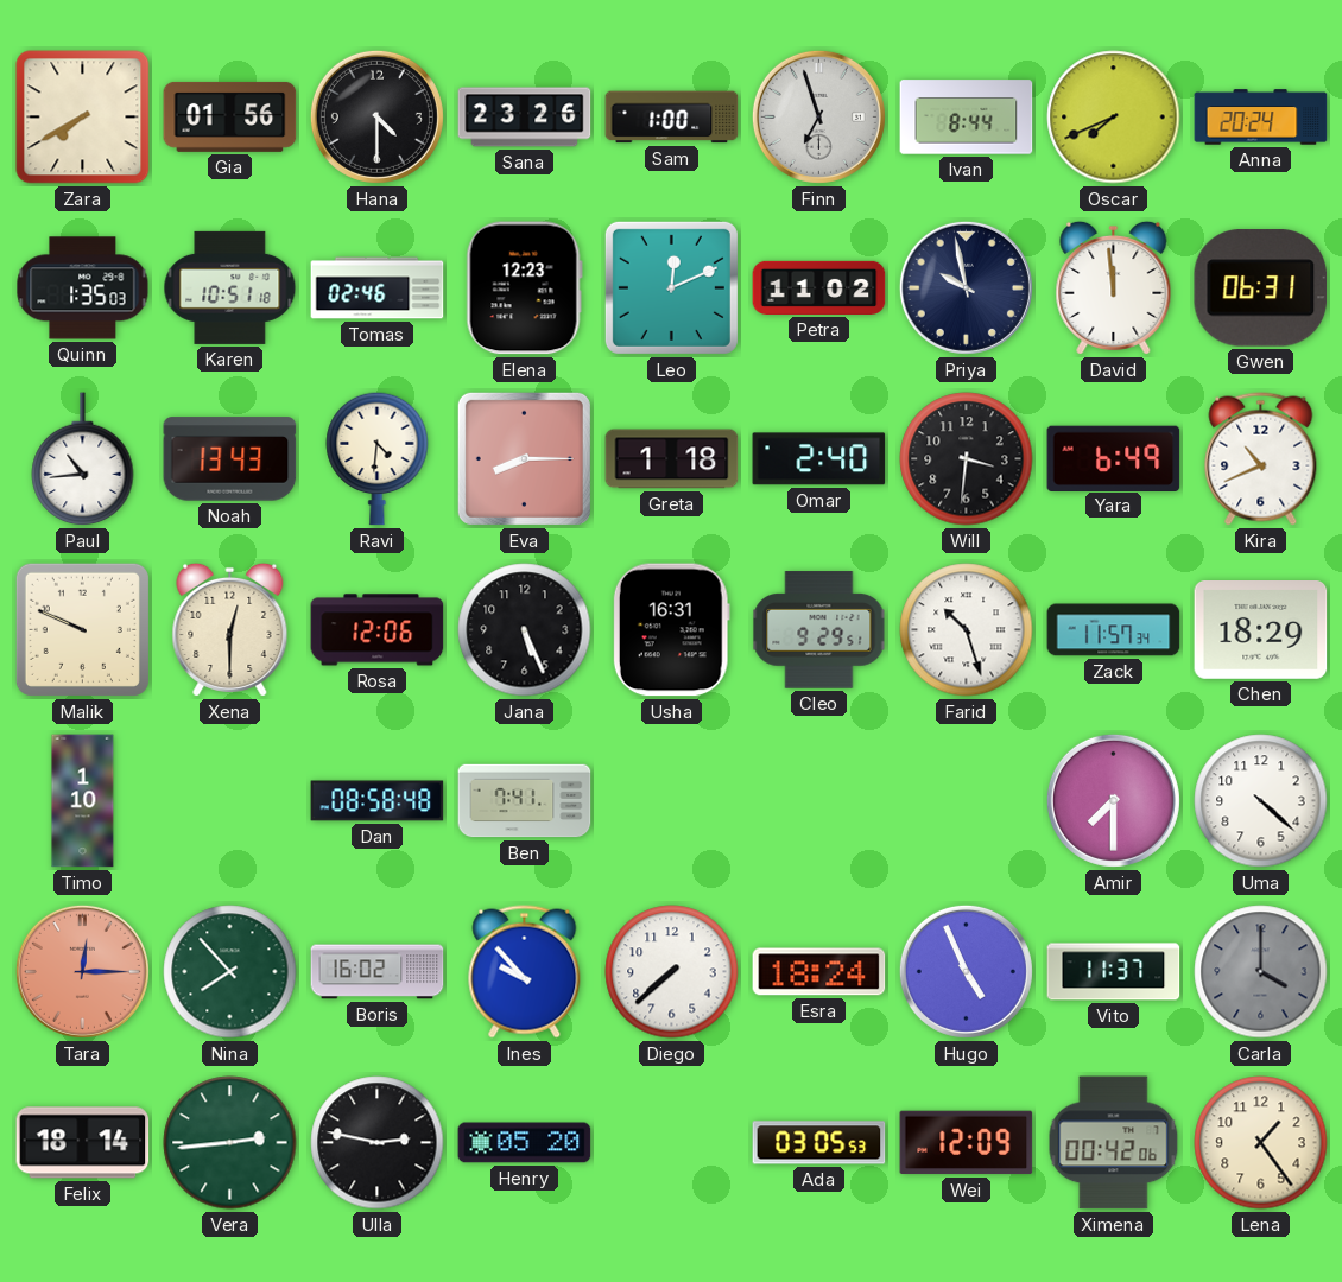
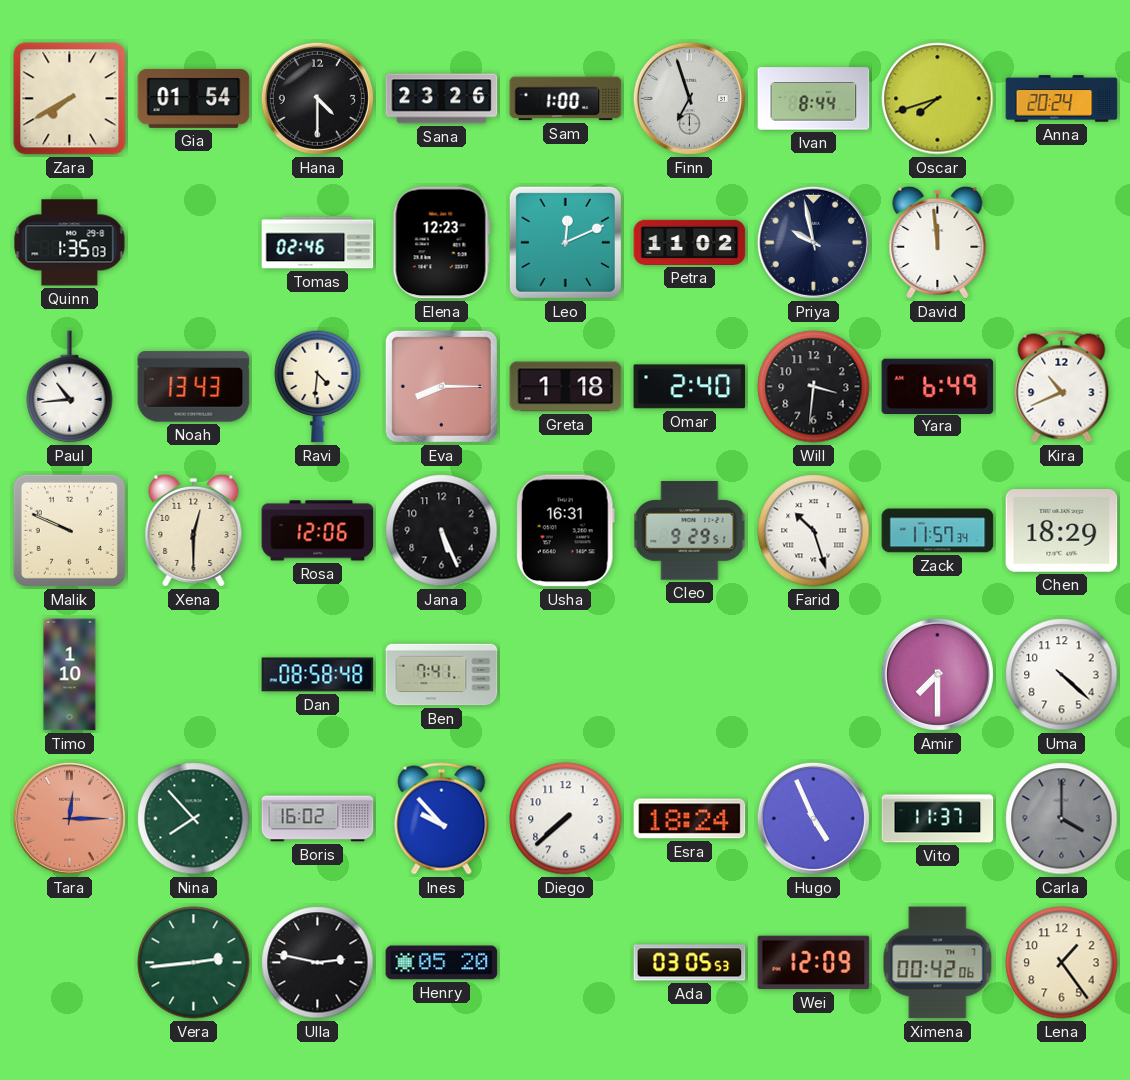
Gia: 01:56 -> 01:54 (194, 98)
Oscar: 7:41 -> 7:42 (938, 99)
Karen: 10:51 -> none (230, 287)
Gwen: 06:31 -> none (1261, 288)
Felix: 18:14 -> none (83, 1143)
